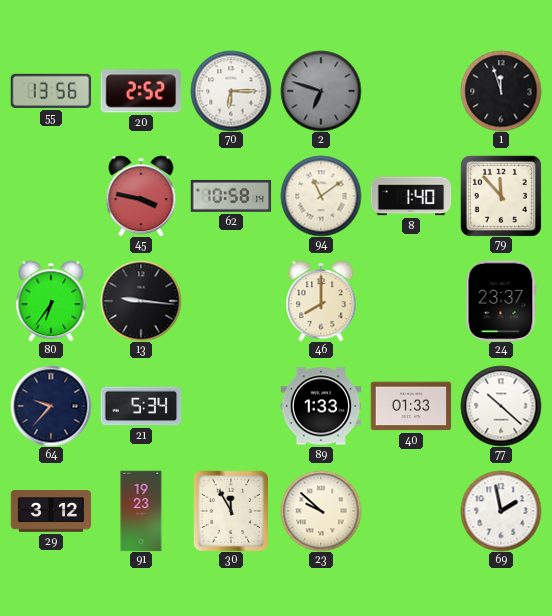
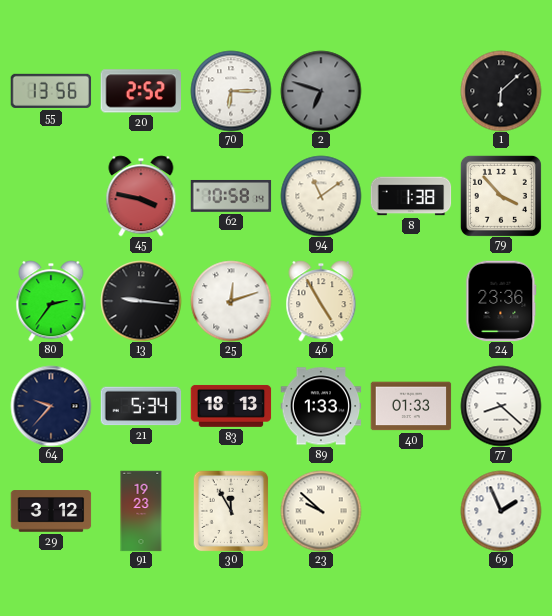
1: 11:57 -> 6:08 (501, 91)
8: 1:40 -> 1:38 (411, 196)
79: 11:53 -> 3:53 (501, 196)
80: 6:36 -> 2:36 (51, 301)
25: none -> 12:12 (231, 301)
46: 8:00 -> 4:55 (321, 301)
24: 23:37 -> 23:36 (501, 301)
83: none -> 18:13 (231, 406)
77: 10:22 -> 8:22 (501, 406)
69: 1:58 -> 1:56 (501, 511)
